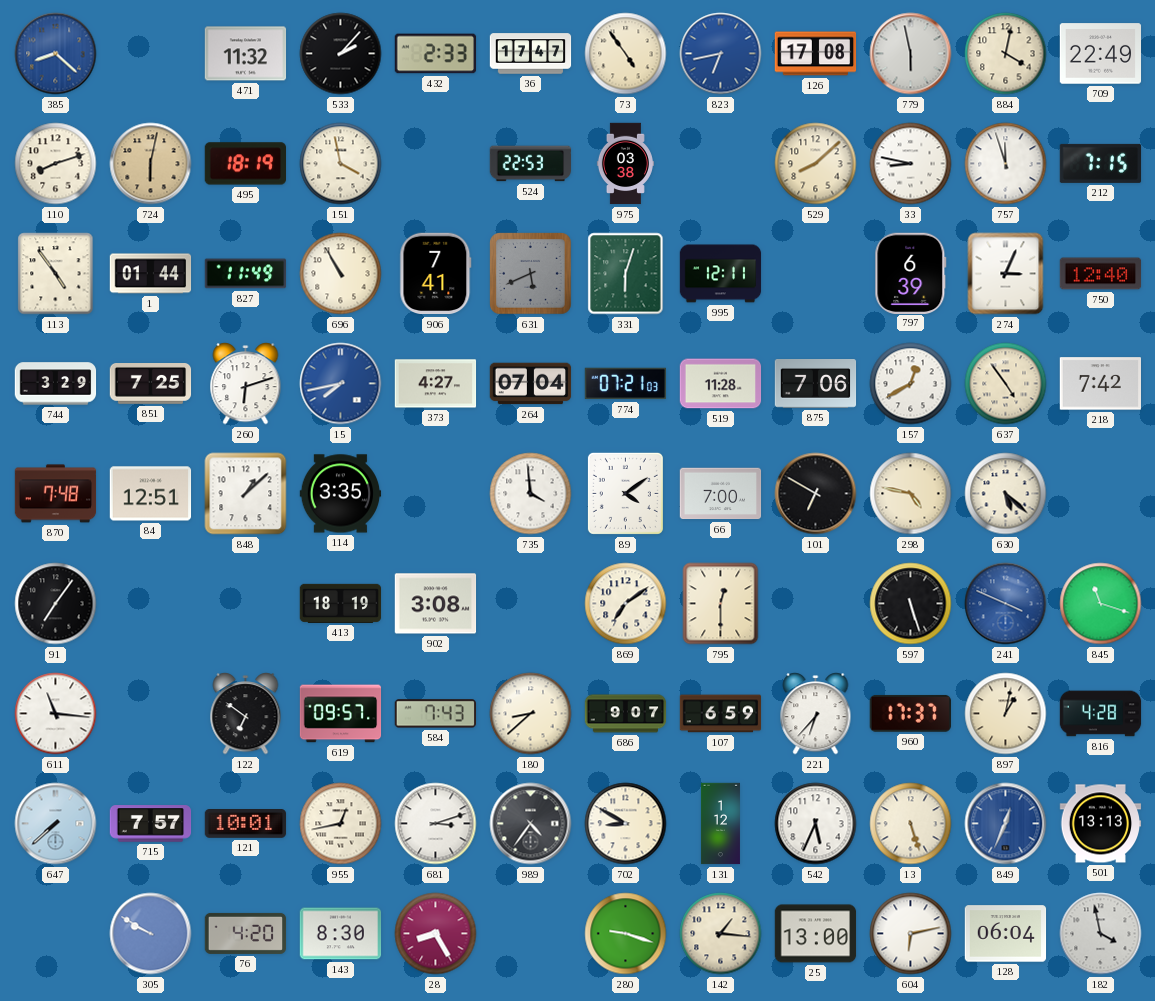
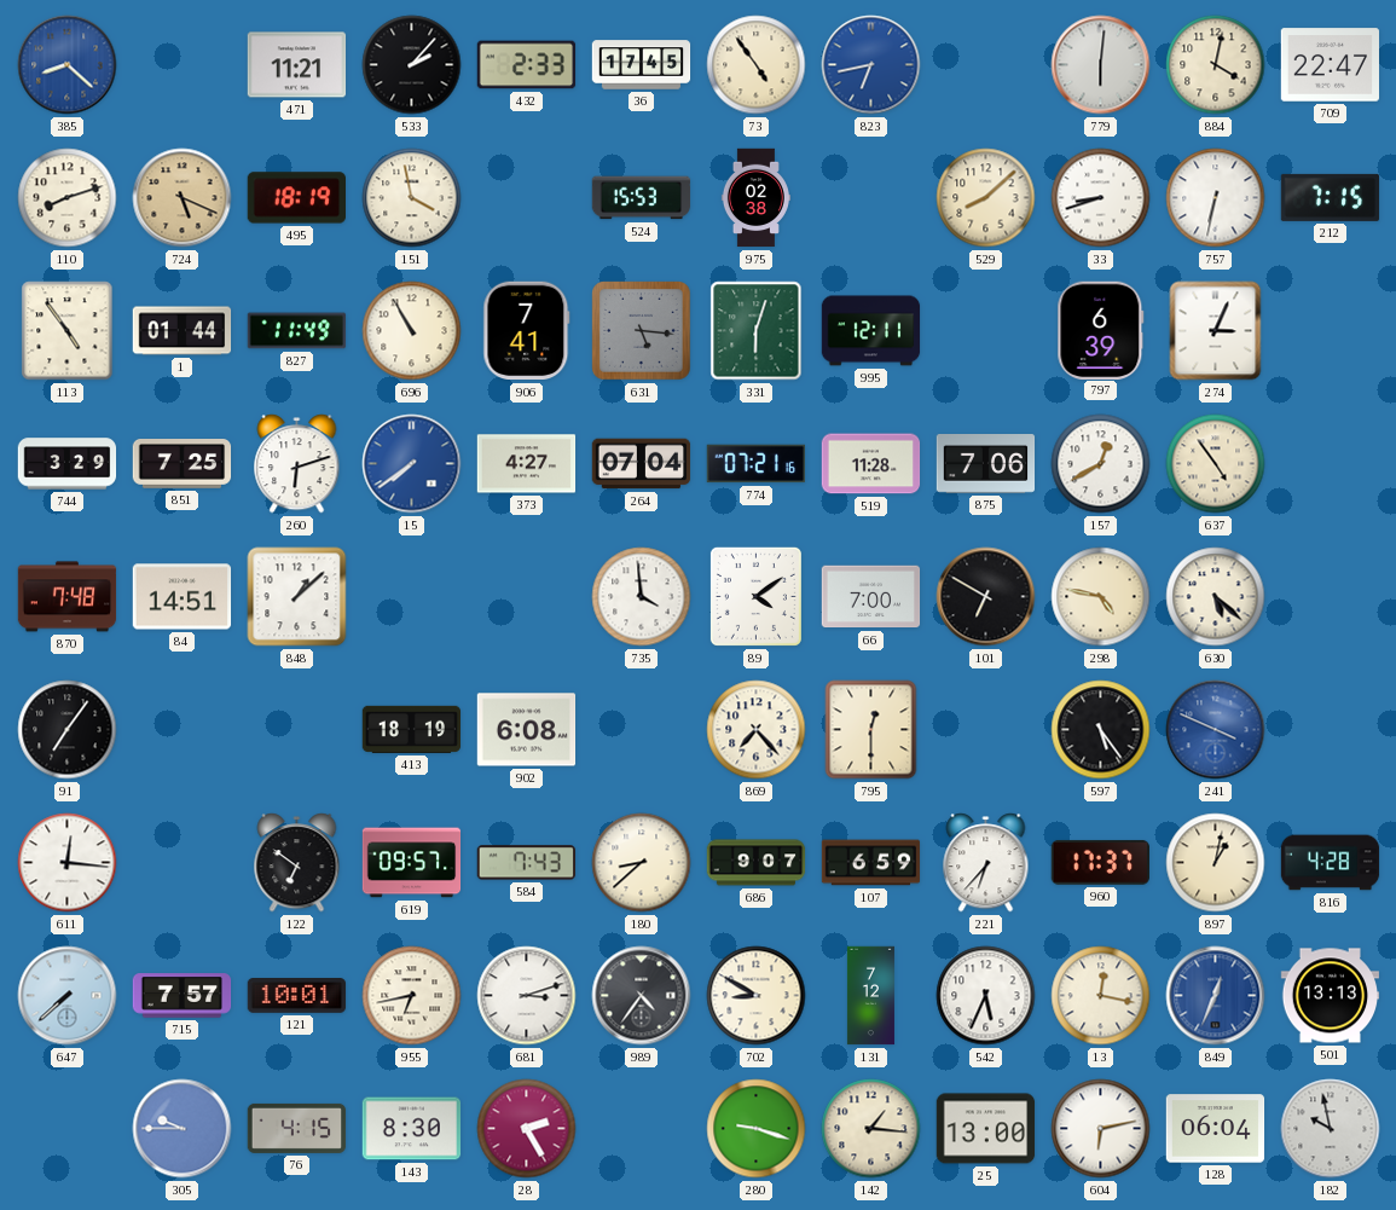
471: 11:32 -> 11:21 (297, 65)
36: 17:47 -> 17:45 (642, 65)
126: 17:08 -> none (816, 54)
779: 5:58 -> 6:01 (1101, 65)
709: 22:49 -> 22:47 (1331, 65)
724: 6:02 -> 5:19 (183, 198)
524: 22:53 -> 15:53 (642, 198)
975: 03:38 -> 02:38 (755, 198)
33: 8:47 -> 8:42 (1101, 198)
757: 11:57 -> 6:32 (1216, 198)
631: 5:41 -> 5:16 (642, 331)
750: 12:40 -> none (1101, 274)
15: 7:43 -> 7:39 (412, 464)
774: 07:21:03 -> 07:21:16 (755, 464)
218: 7:42 -> none (1100, 384)
84: 12:51 -> 14:51 (183, 597)
114: 3:35 -> none (341, 494)
902: 3:08 -> 6:08 (527, 730)
869: 7:09 -> 7:23 (757, 730)
597: 5:27 -> 5:24 (1101, 730)
845: 11:18 -> none (1101, 604)
611: 11:16 -> 12:16 (68, 863)
955: 12:43 -> 6:43 (412, 996)
131: 1:12 -> 7:12 (870, 996)
13: 5:27 -> 12:17 (1101, 996)
305: 9:50 -> 9:45 (183, 1129)
76: 4:20 -> 4:15 (297, 1128)
28: 8:25 -> 2:25 (527, 1129)
182: 3:58 -> 9:58 (1331, 1129)
